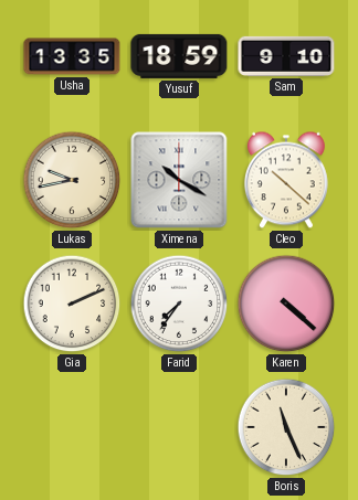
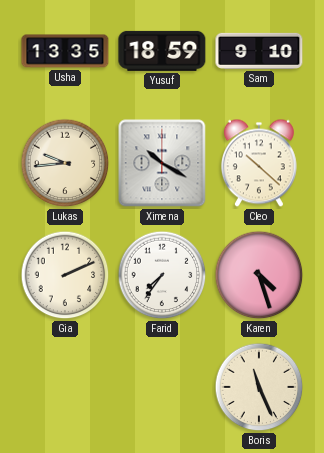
Lukas: 9:43 -> 9:44 (65, 163)
Karen: 4:22 -> 4:27 (259, 275)
